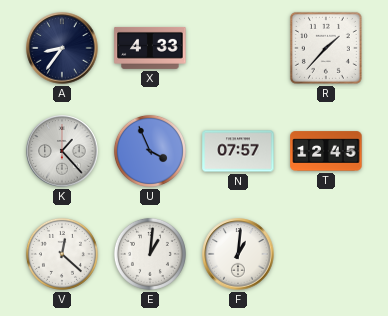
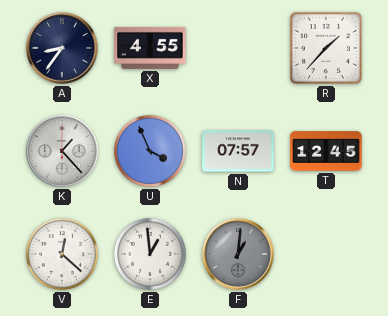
X: 4:33 -> 4:55 (150, 48)
E: 1:01 -> 12:59 (150, 254)
F dial: white -> grey (238, 254)
